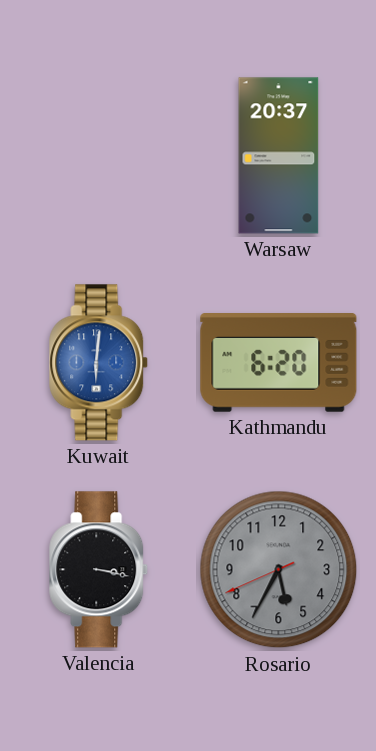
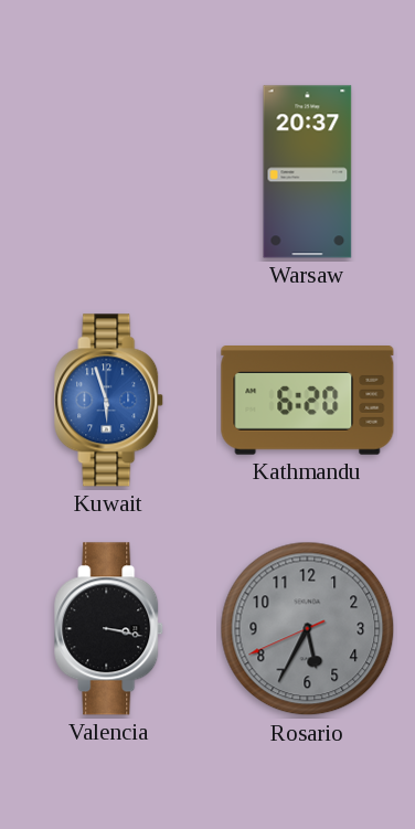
Kuwait: 6:01 -> 5:57 (109, 401)
